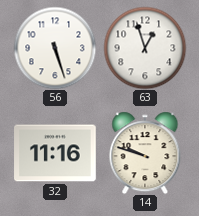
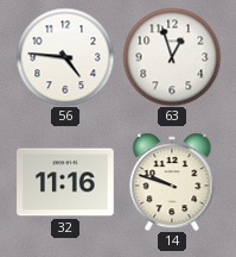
56: 5:27 -> 4:46 (65, 57)
